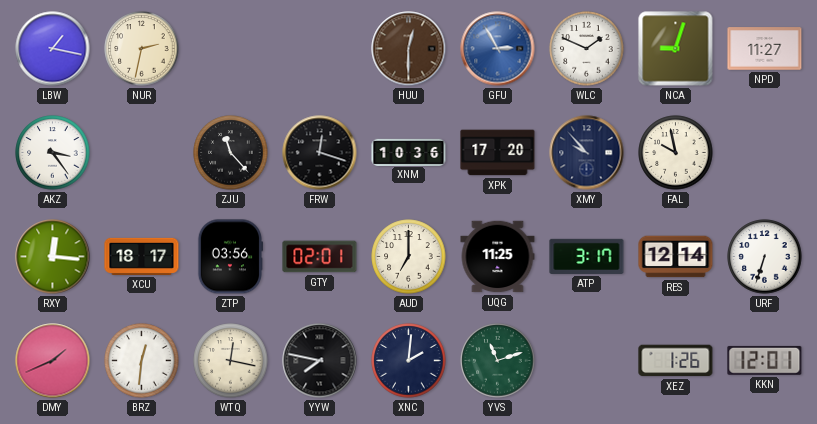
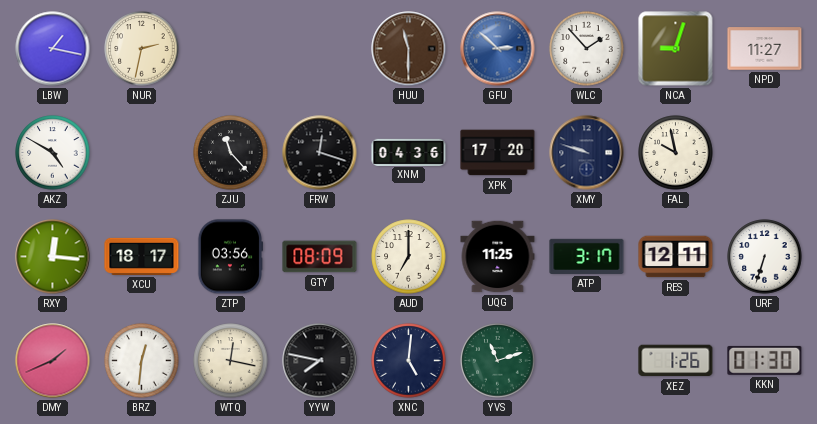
HUU: 12:30 -> 11:30 (409, 49)
GFU: 2:55 -> 2:52 (498, 49)
WLC: 1:49 -> 1:53 (587, 49)
AKZ: 3:24 -> 4:50 (53, 153)
XNM: 10:36 -> 04:36 (409, 152)
XMY: 9:53 -> 9:48 (587, 153)
GTY: 02:01 -> 08:09 (320, 257)
RES: 12:14 -> 12:11 (676, 257)
XNC: 2:01 -> 5:01 (409, 361)
KKN: 12:01 -> 01:30 (765, 360)
